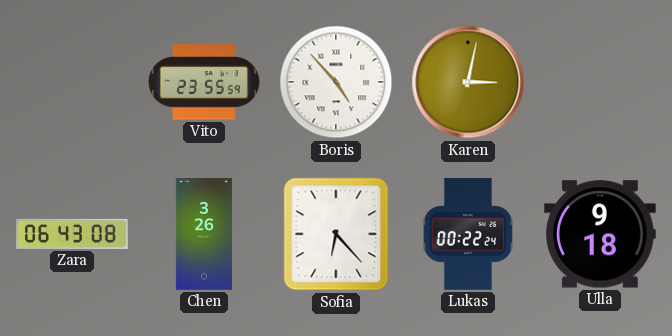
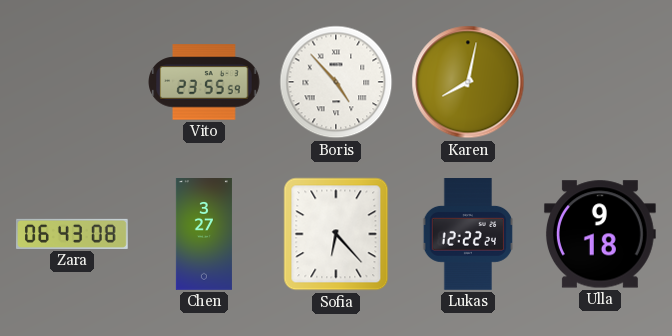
Karen: 3:02 -> 8:02 (468, 82)
Chen: 3:26 -> 3:27 (204, 234)
Lukas: 00:22 -> 12:22 (468, 235)
